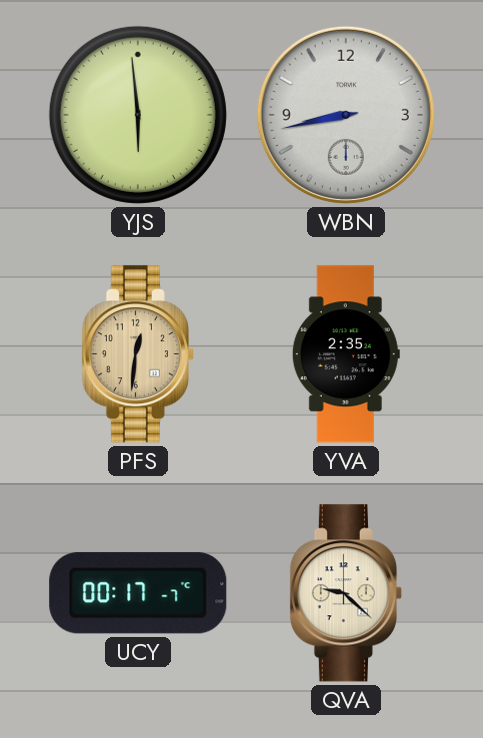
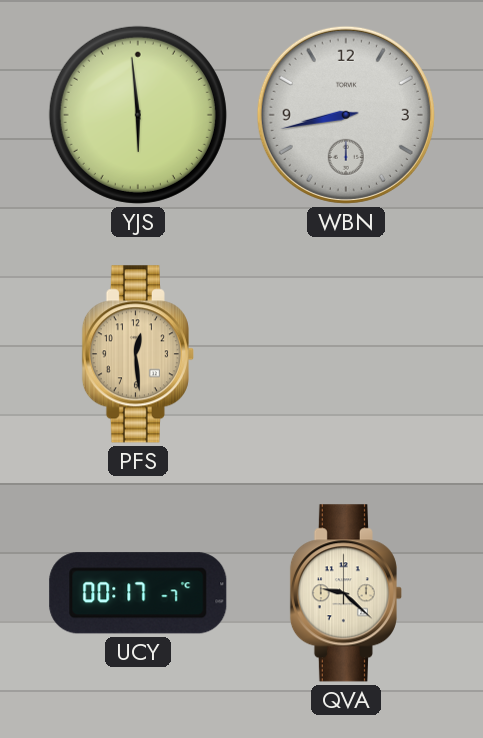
PFS: 12:31 -> 12:29 (138, 354)
YVA: 2:35 -> none (346, 354)
